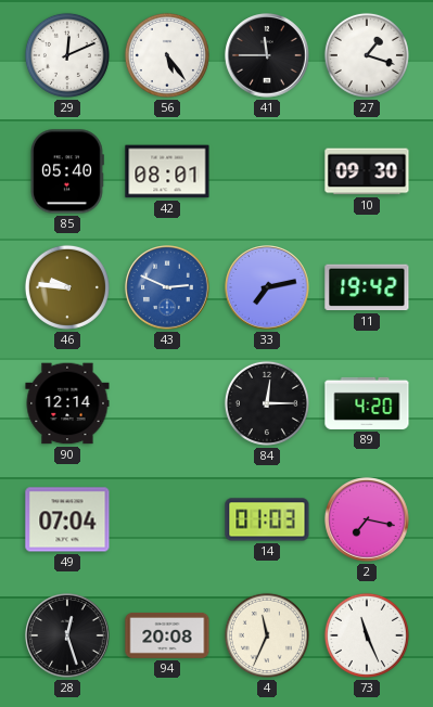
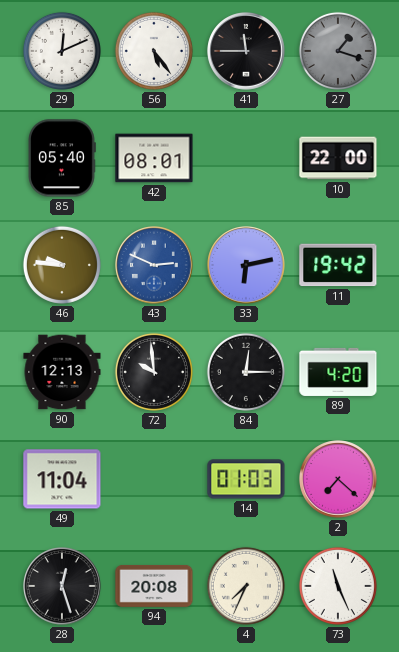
27 dial: white -> grey (338, 51)
10: 09:30 -> 22:00 (338, 158)
33: 7:13 -> 6:13 (246, 265)
90: 12:14 -> 12:13 (62, 372)
72: none -> 9:59 (154, 372)
49: 07:04 -> 11:04 (62, 479)
2: 7:17 -> 7:22 (338, 479)
4: 11:34 -> 7:34 (246, 586)
